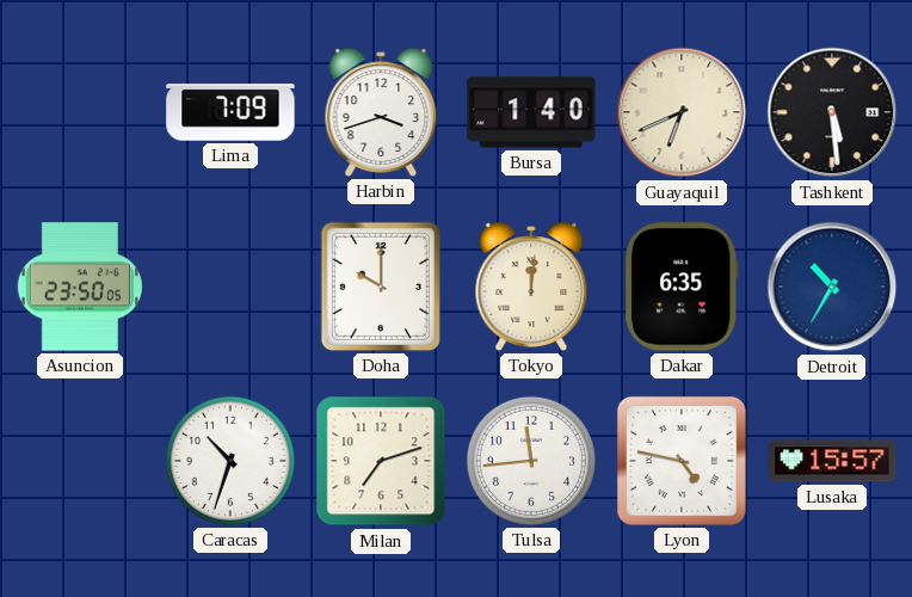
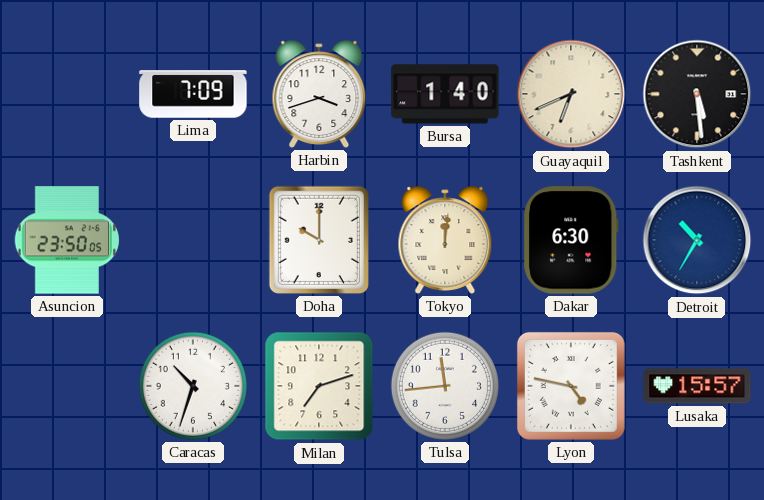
Dakar: 6:35 -> 6:30 (571, 240)
